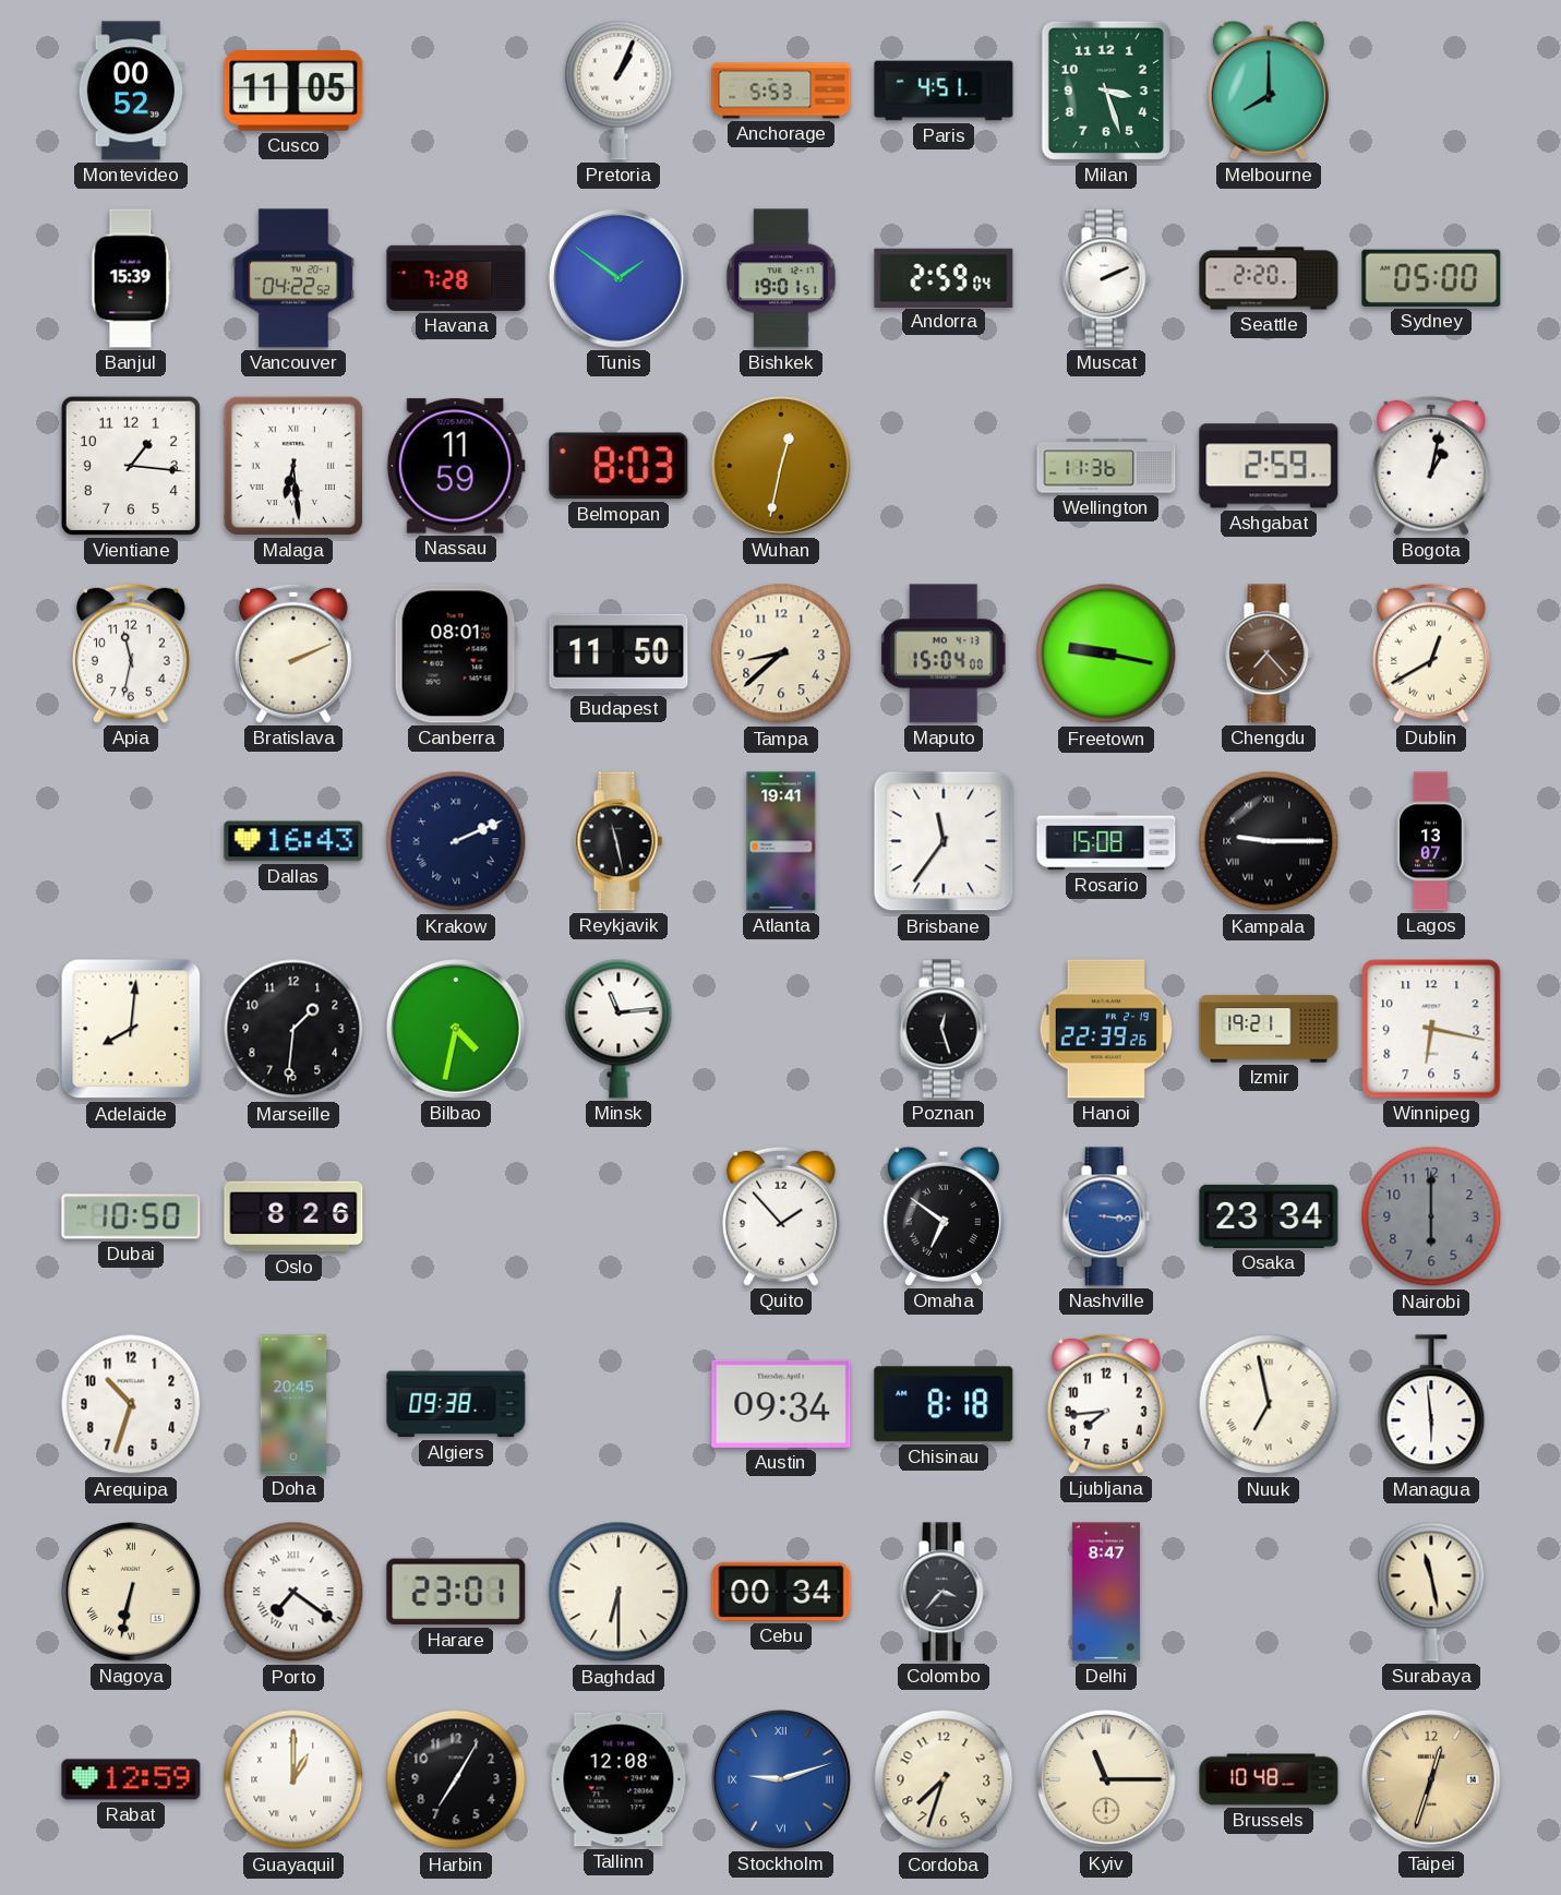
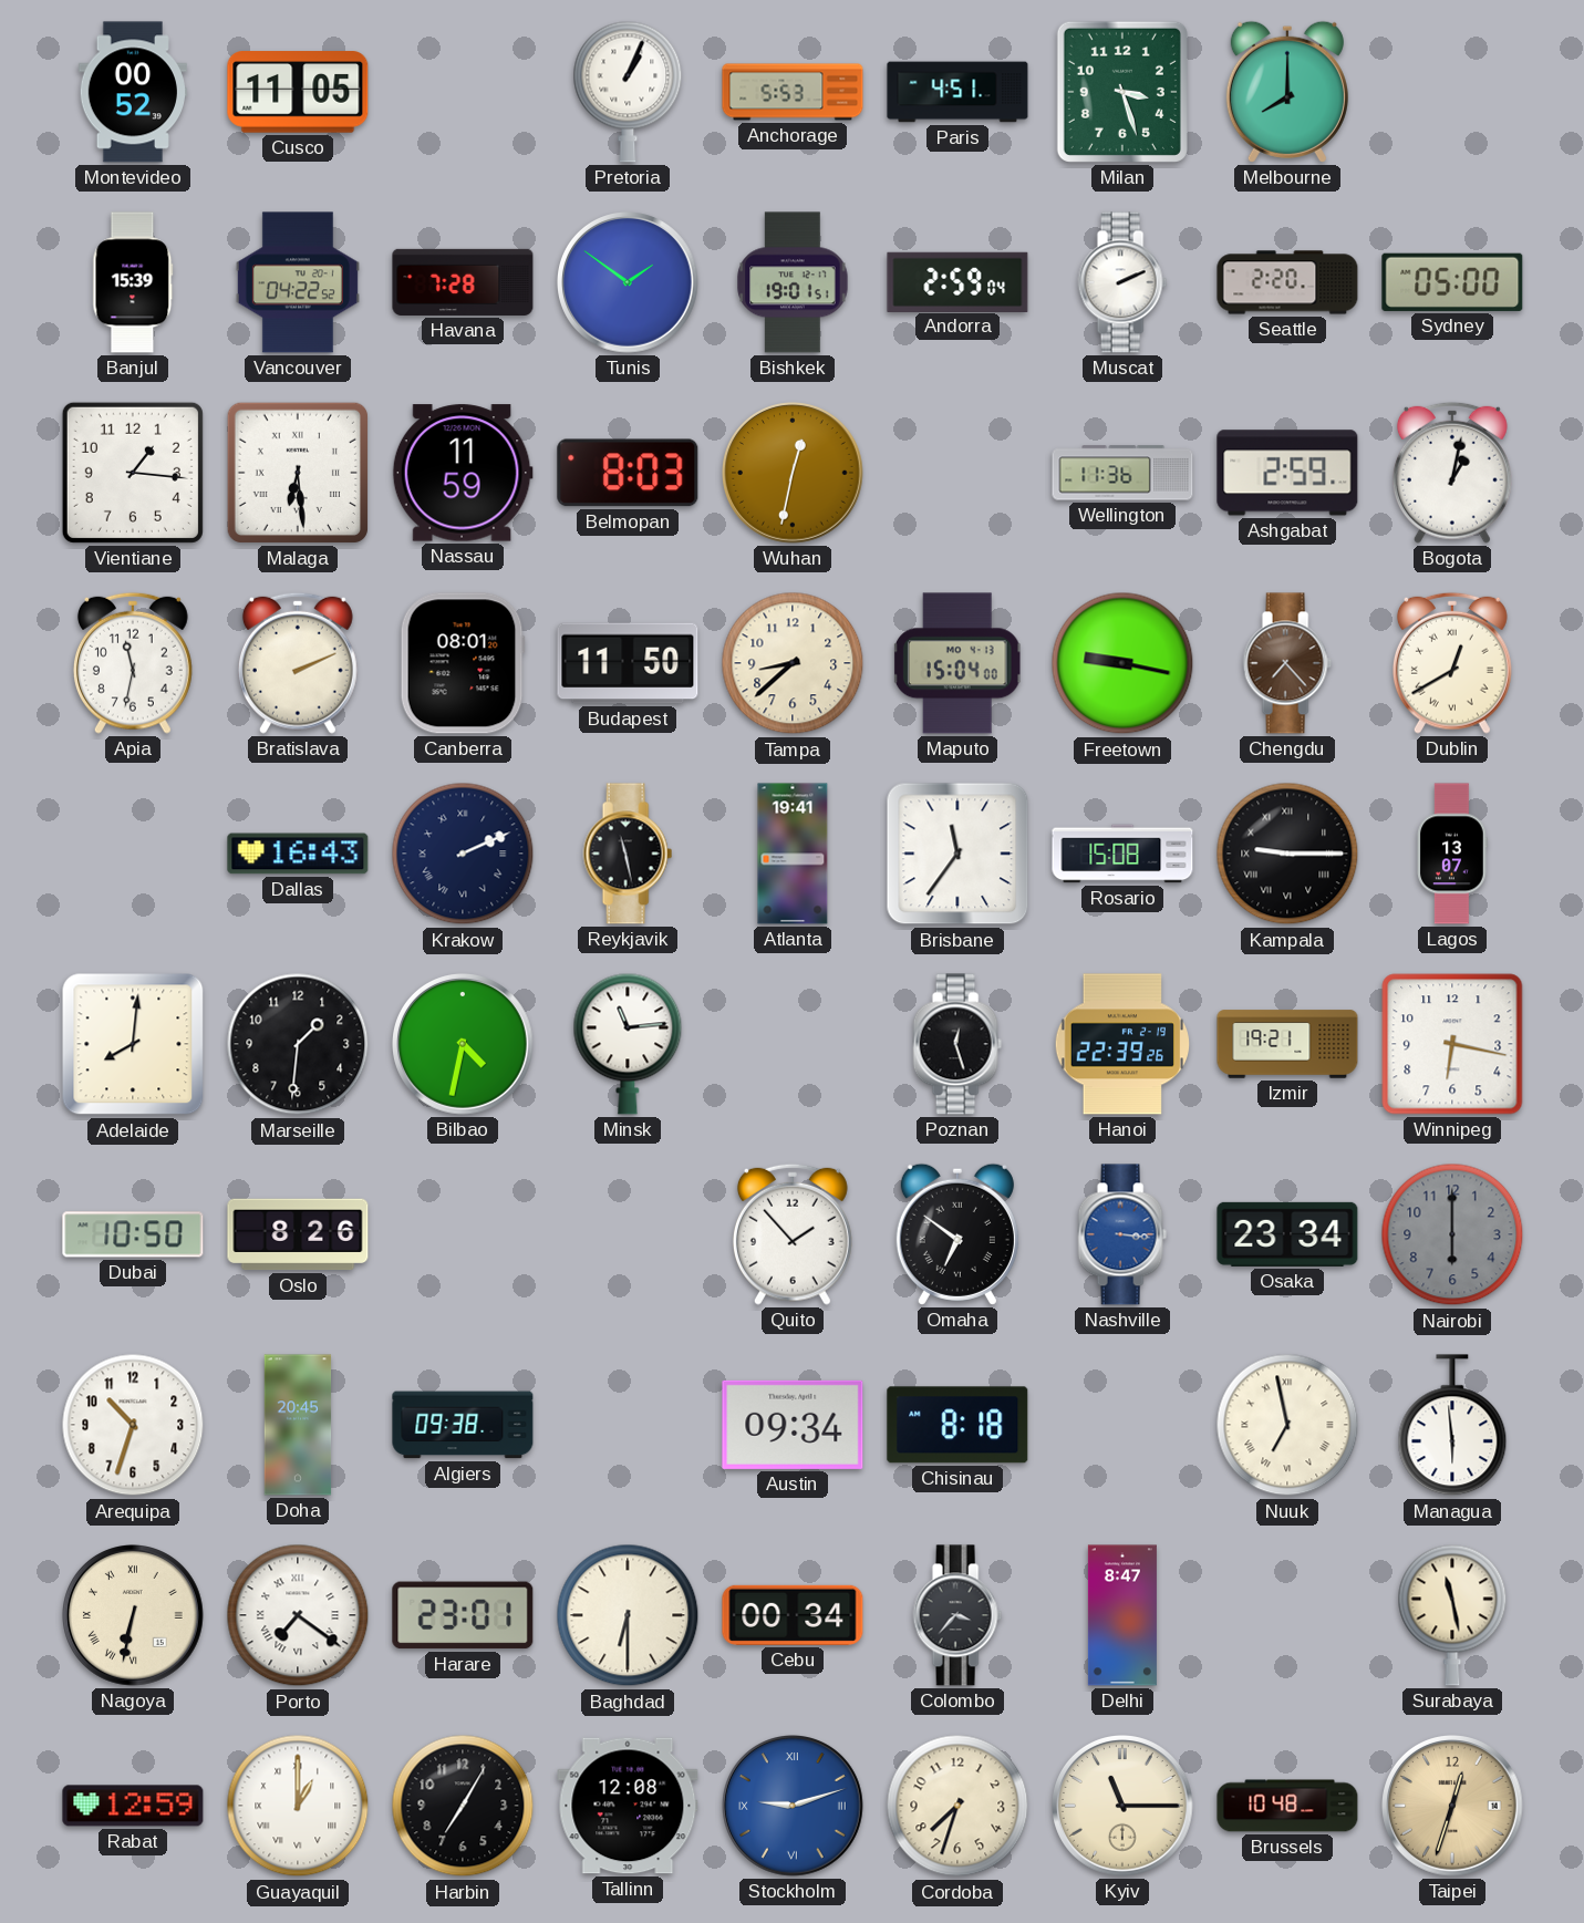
Ljubljana: 7:44 -> none (1106, 1404)
